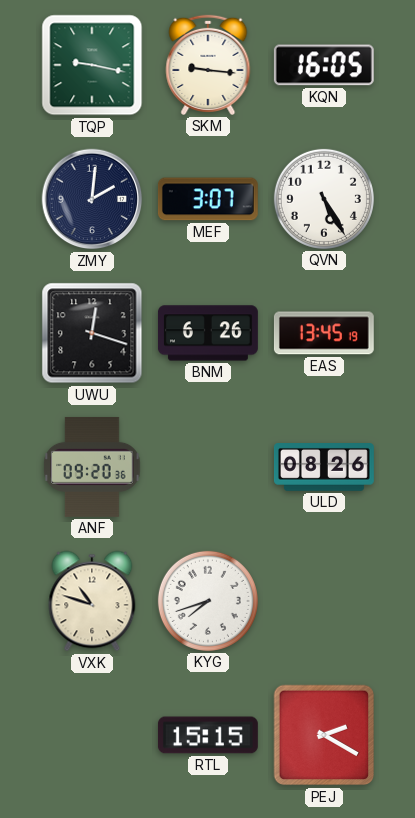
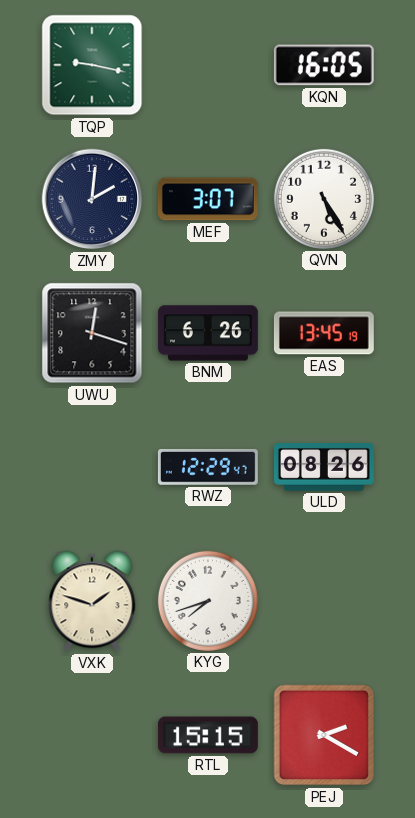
SKM: 9:16 -> none (208, 65)
ANF: 09:20 -> none (92, 467)
RWZ: none -> 12:29 (208, 467)
VXK: 10:48 -> 1:48 (92, 601)
